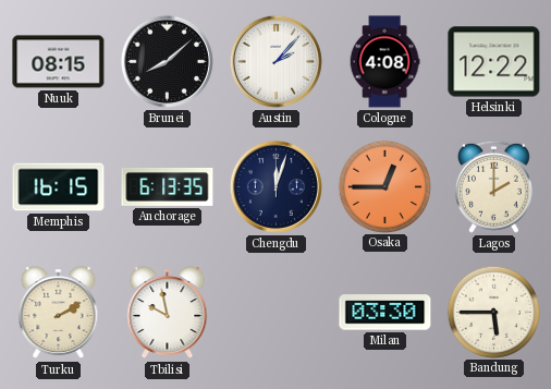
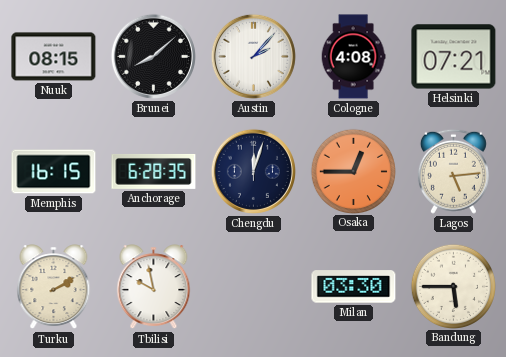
Helsinki: 12:22 -> 07:21 (454, 57)
Anchorage: 6:13 -> 6:28 (154, 171)
Lagos: 2:00 -> 5:14 (453, 171)
